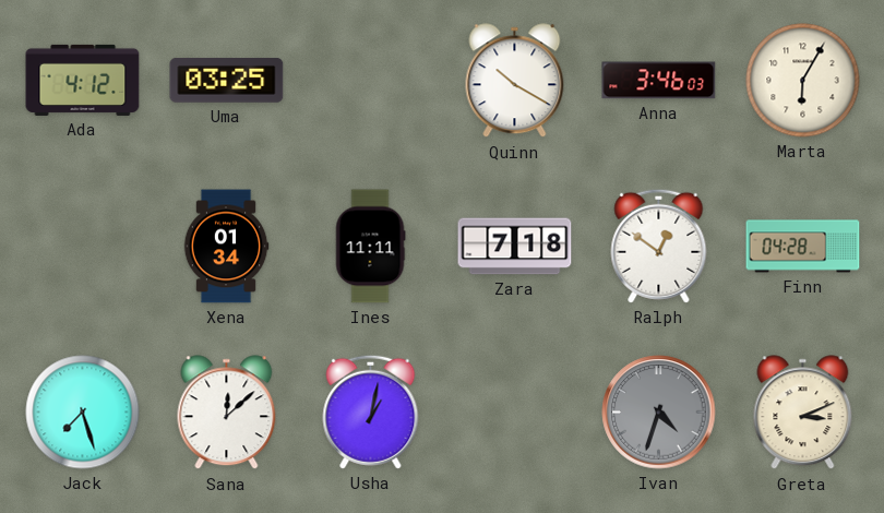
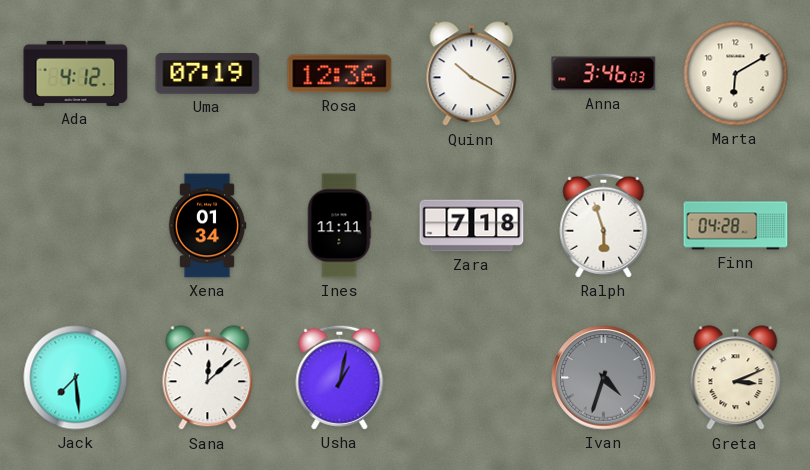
Uma: 03:25 -> 07:19 (208, 74)
Rosa: none -> 12:36 (340, 74)
Marta: 6:05 -> 6:10 (736, 74)
Ralph: 12:51 -> 5:57 (604, 225)
Jack: 7:27 -> 7:29 (76, 378)
